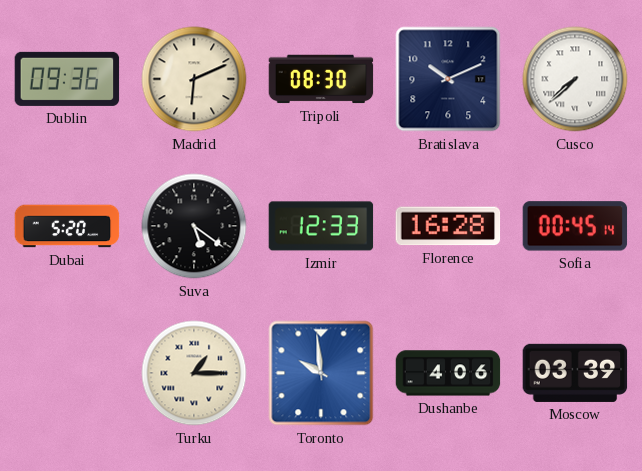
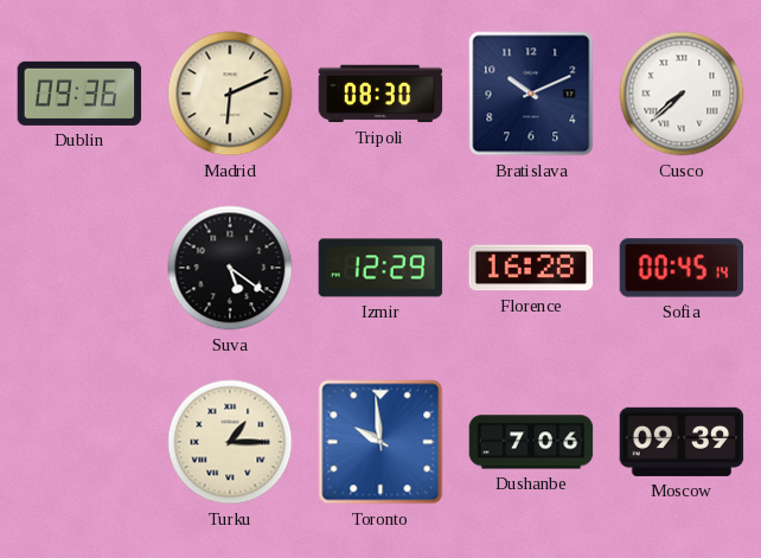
Dubai: 5:20 -> none (67, 226)
Izmir: 12:33 -> 12:29 (380, 268)
Dushanbe: 4:06 -> 7:06 (531, 442)
Moscow: 03:39 -> 09:39 (682, 442)
